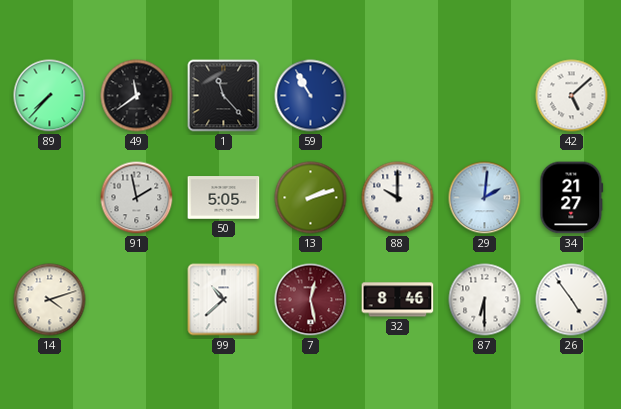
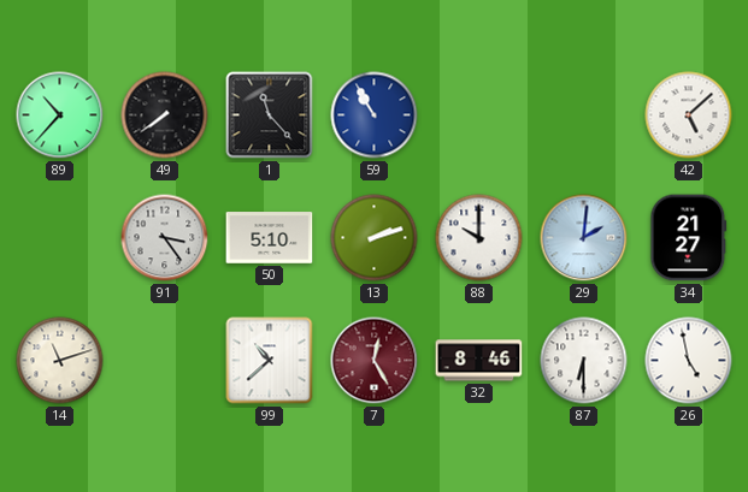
89: 7:37 -> 10:37 (60, 115)
49: 11:39 -> 7:39 (165, 115)
91: 1:58 -> 3:24 (165, 238)
50: 5:05 -> 5:10 (270, 238)
14: 4:12 -> 11:12 (60, 361)
7: 12:28 -> 12:25 (375, 361)
26: 4:54 -> 4:58 (689, 361)
